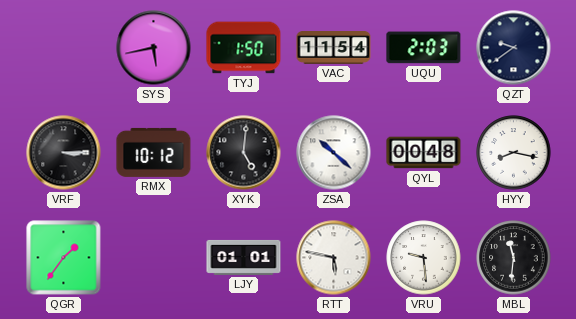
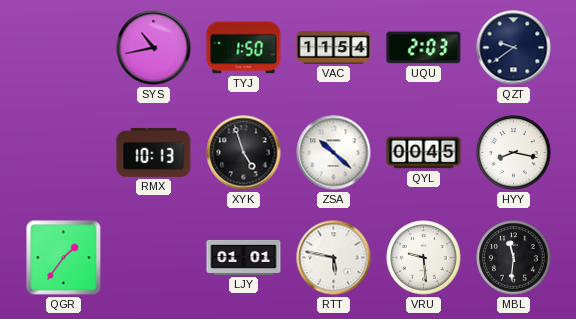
SYS: 5:43 -> 10:43 (154, 48)
VRF: 3:15 -> none (64, 153)
RMX: 10:12 -> 10:13 (154, 152)
XYK: 5:01 -> 4:57 (244, 153)
QYL: 00:48 -> 00:45 (424, 153)
